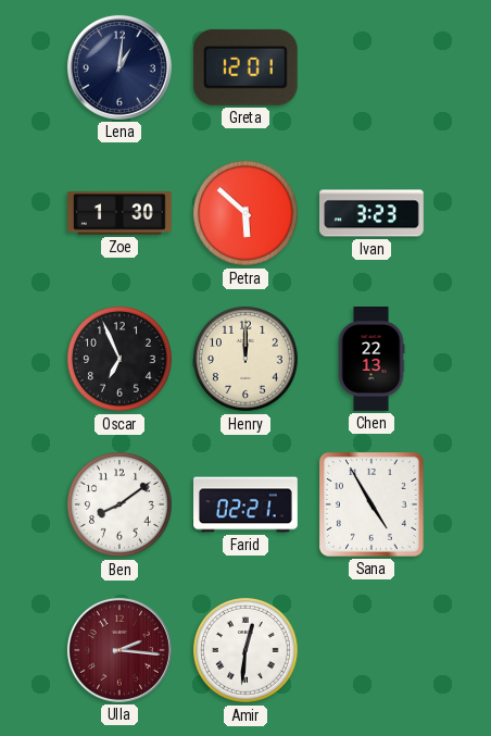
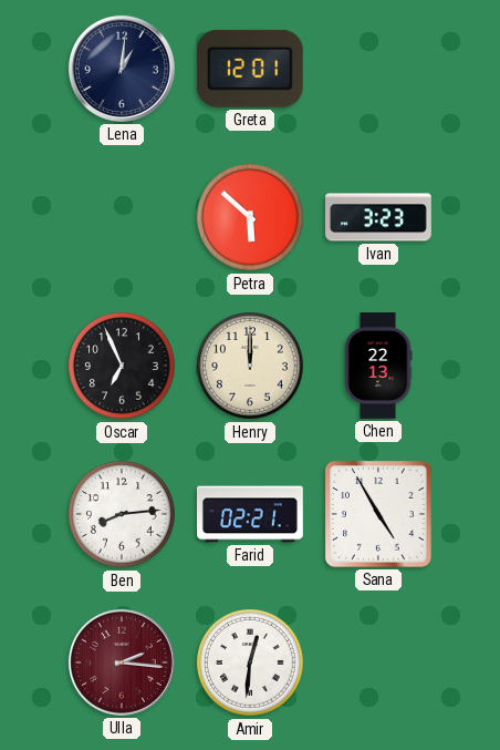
Zoe: 1:30 -> none (121, 213)
Ben: 8:09 -> 8:14 (123, 515)
